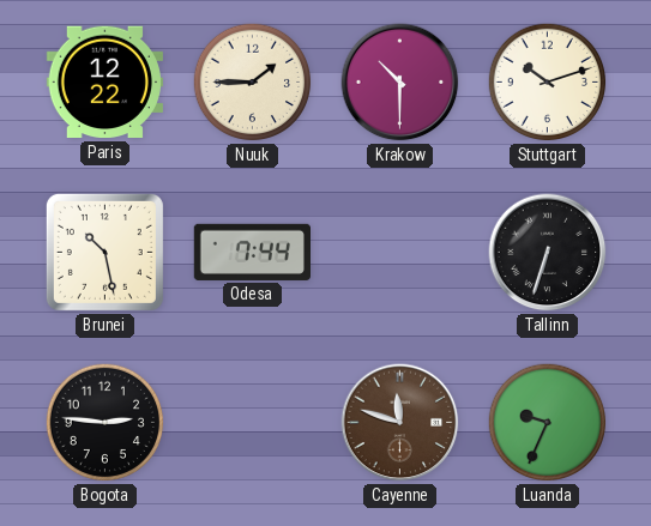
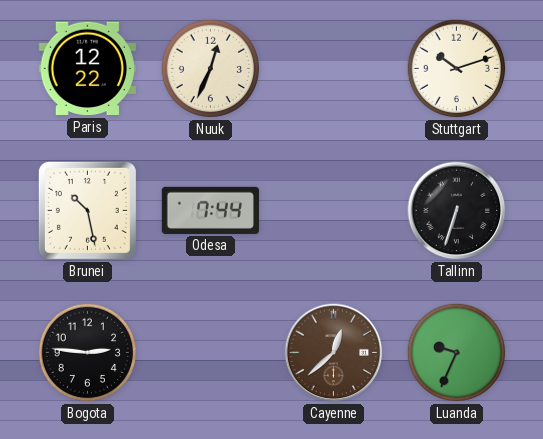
Nuuk: 1:45 -> 12:34 (211, 69)
Krakow: 10:30 -> none (400, 83)
Cayenne: 11:48 -> 12:38 (334, 353)
